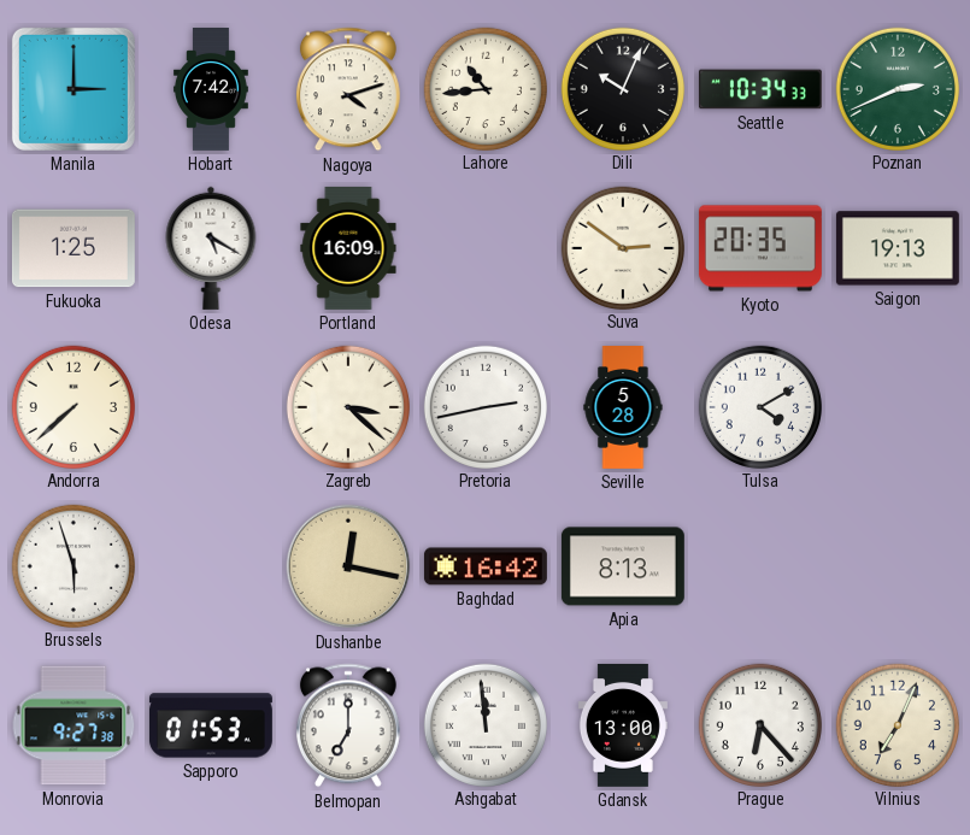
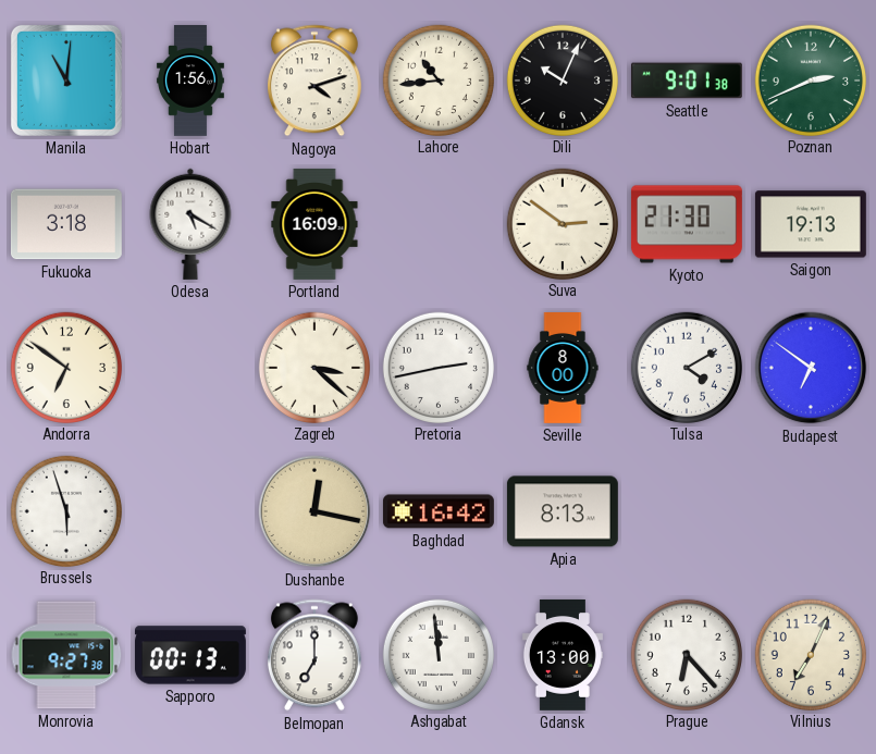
Manila: 3:00 -> 11:01 (66, 81)
Hobart: 7:42 -> 1:56 (190, 82)
Seattle: 10:34 -> 9:01 (687, 81)
Fukuoka: 1:25 -> 3:18 (66, 224)
Kyoto: 20:35 -> 21:30 (687, 224)
Andorra: 7:38 -> 6:51 (65, 367)
Seville: 5:28 -> 8:00 (563, 369)
Budapest: none -> 6:51 (811, 368)
Sapporo: 01:53 -> 00:13 (190, 655)
